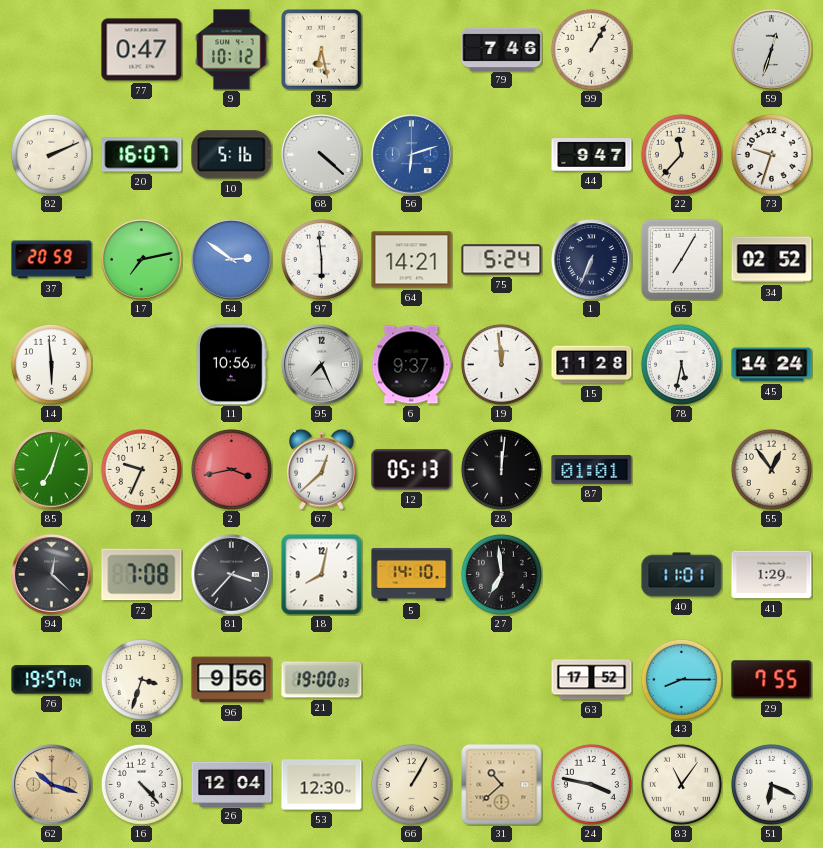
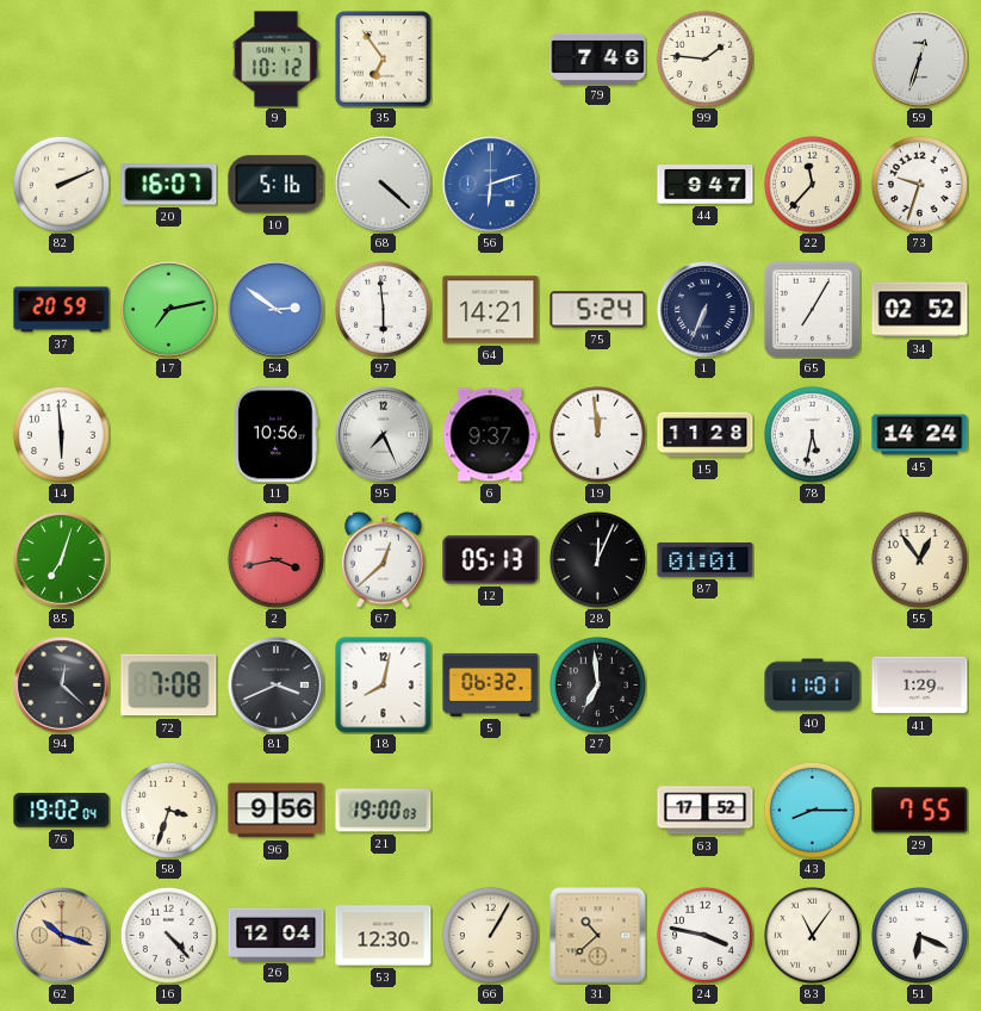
77: 0:47 -> none (142, 50)
35: 6:28 -> 6:54 (384, 60)
99: 1:05 -> 1:46 (704, 58)
74: 9:34 -> none (141, 469)
28: 12:01 -> 12:04 (597, 559)
81: 3:37 -> 3:41 (277, 686)
5: 14:10 -> 06:32 (491, 684)
76: 19:57 -> 19:02 (62, 811)
